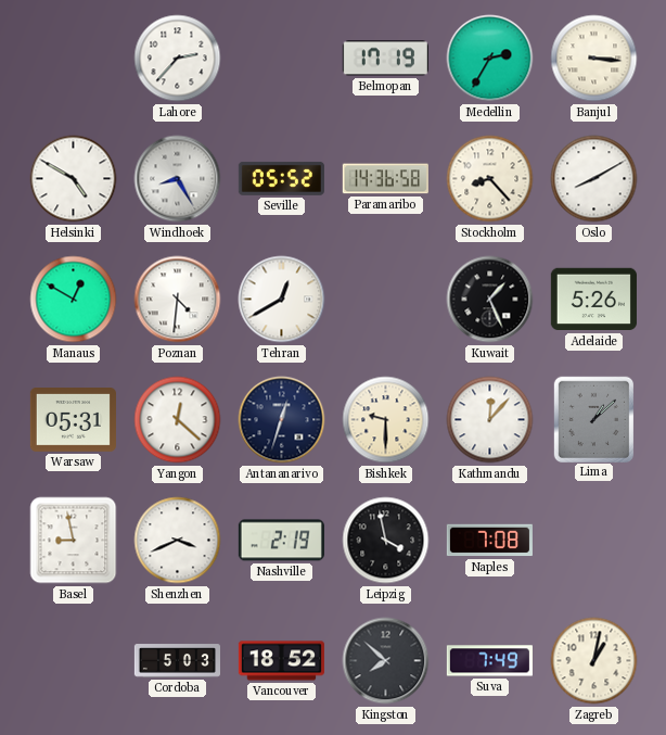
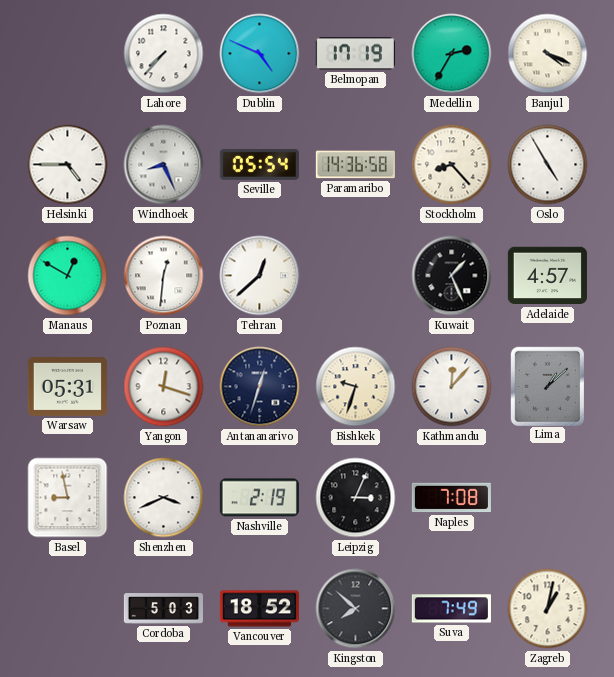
Lahore: 2:37 -> 7:37 (164, 54)
Dublin: none -> 4:49 (260, 54)
Banjul: 3:16 -> 4:19 (548, 54)
Helsinki: 4:50 -> 4:45 (68, 165)
Windhoek: 8:25 -> 8:26 (164, 165)
Seville: 05:52 -> 05:54 (259, 164)
Oslo: 8:10 -> 4:55 (548, 165)
Poznan: 4:31 -> 12:31 (164, 276)
Tehran: 12:40 -> 12:38 (260, 276)
Adelaide: 5:26 -> 4:57 (547, 276)
Yangon: 12:22 -> 12:18 (164, 387)
Bishkek: 9:30 -> 9:33 (356, 387)
Leipzig: 3:58 -> 3:04 (356, 498)
